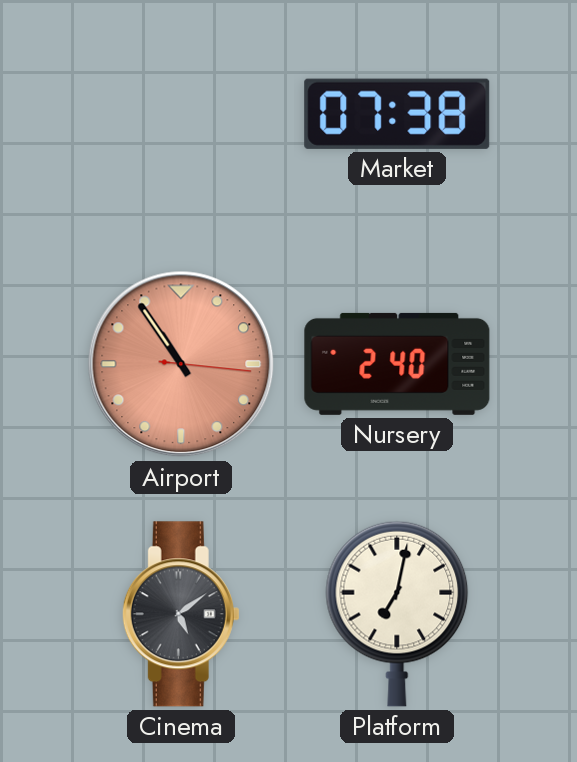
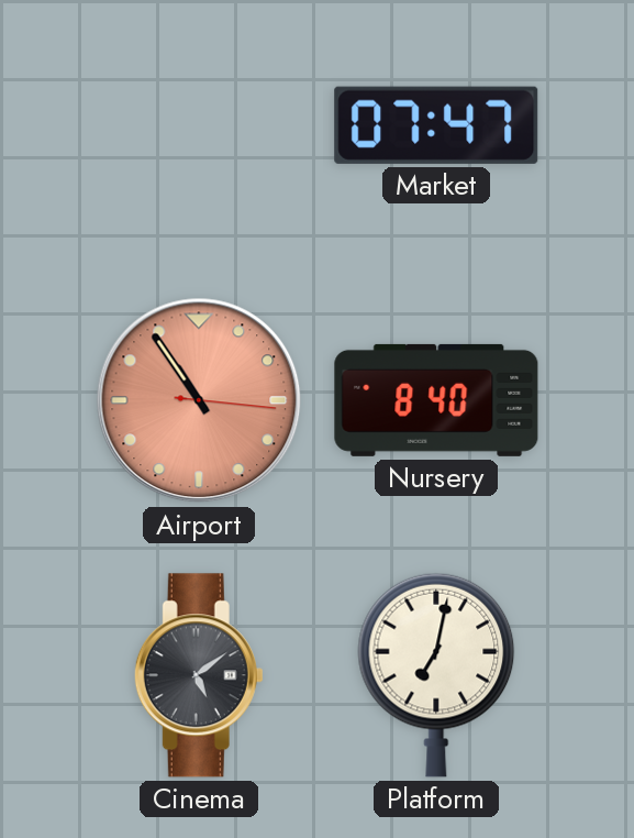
Market: 07:38 -> 07:47 (436, 125)
Nursery: 2:40 -> 8:40 (436, 400)
